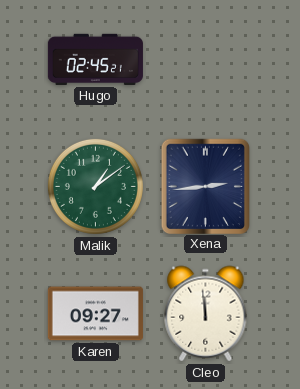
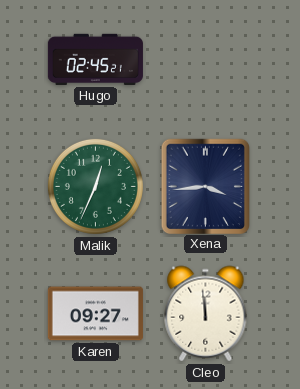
Malik: 1:09 -> 12:34 (95, 186)
Xena: 2:44 -> 3:44 (205, 186)
